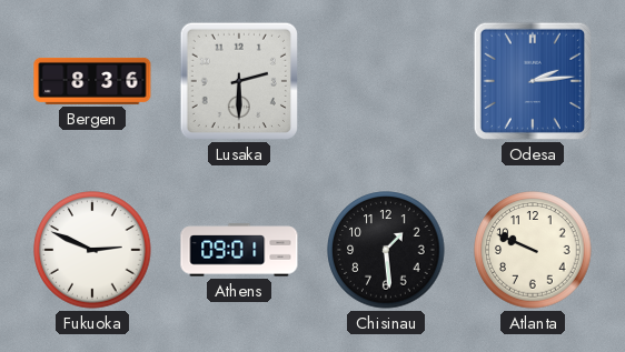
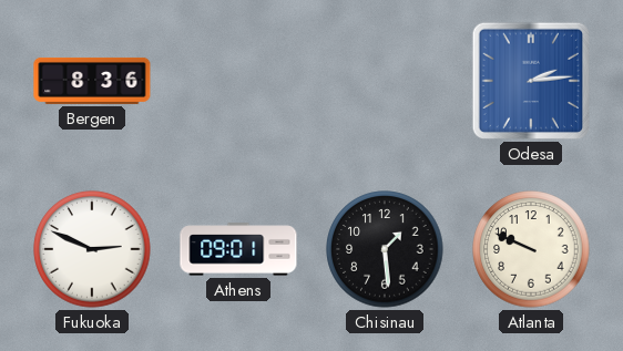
Lusaka: 2:30 -> none (239, 81)
